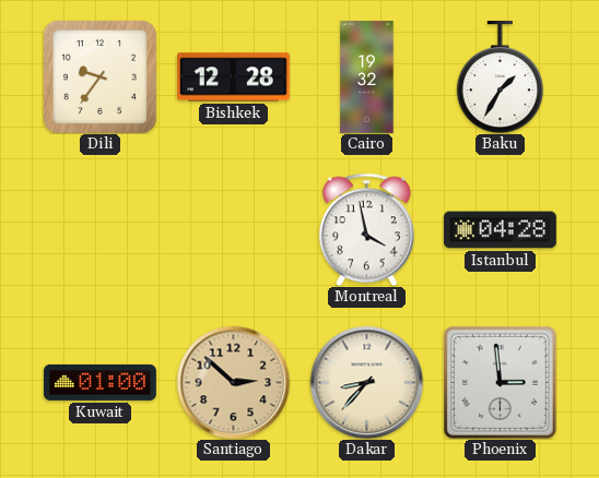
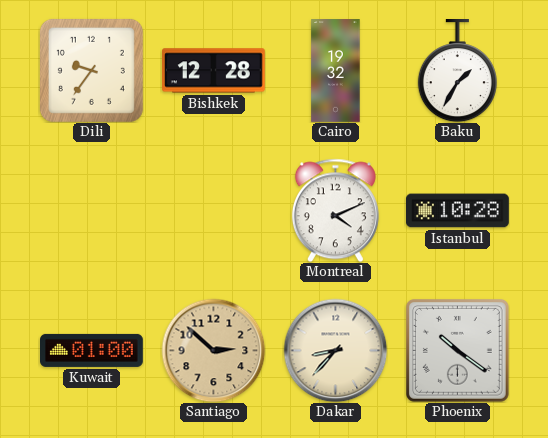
Montreal: 3:58 -> 4:11 (335, 210)
Istanbul: 04:28 -> 10:28 (458, 211)
Phoenix: 2:59 -> 10:21 (457, 350)
